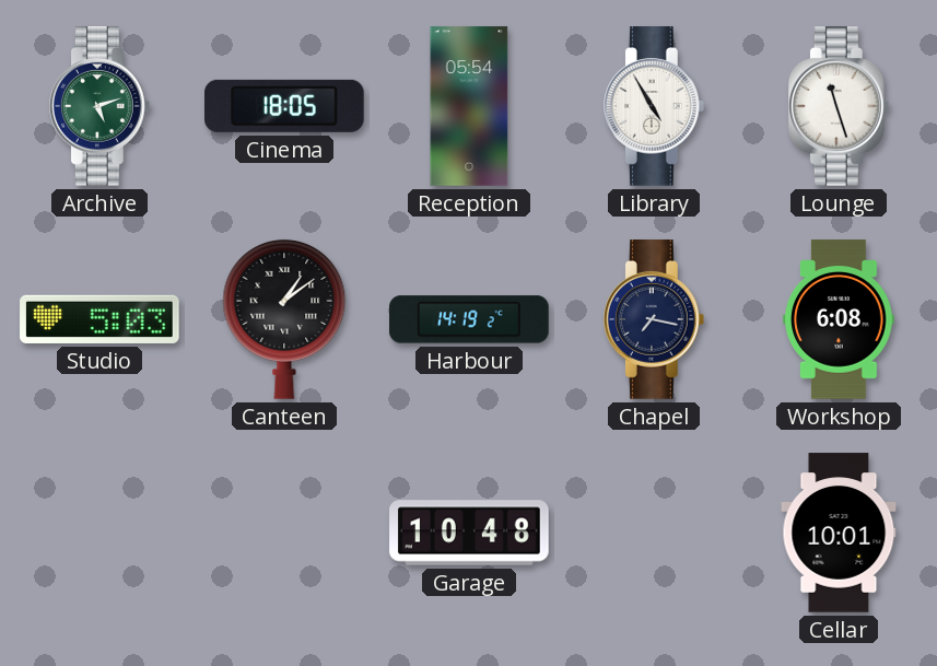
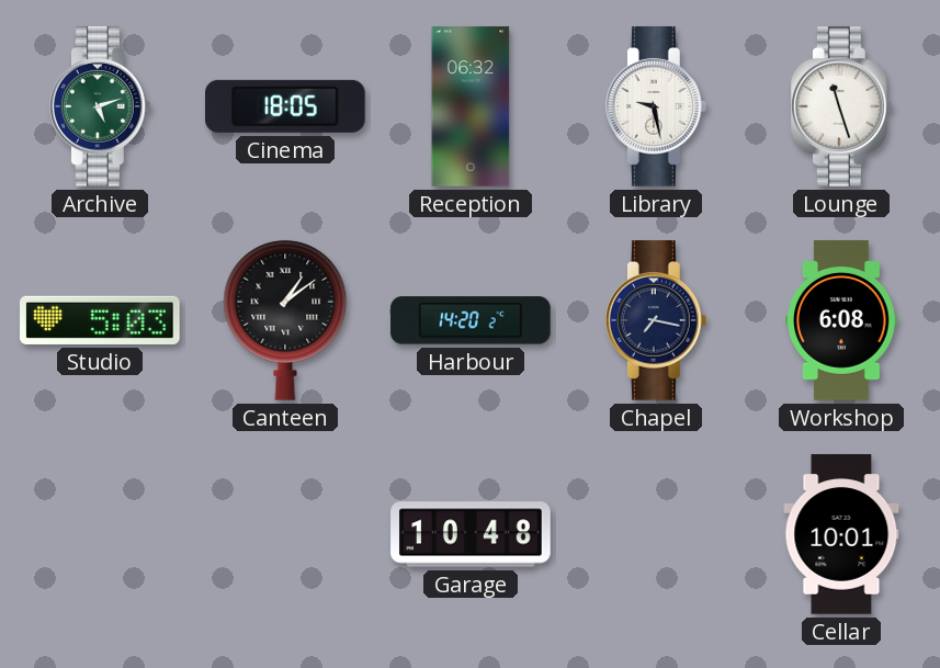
Reception: 05:54 -> 06:32 (471, 106)
Library: 4:55 -> 9:28 (656, 106)
Harbour: 14:19 -> 14:20 (471, 320)
